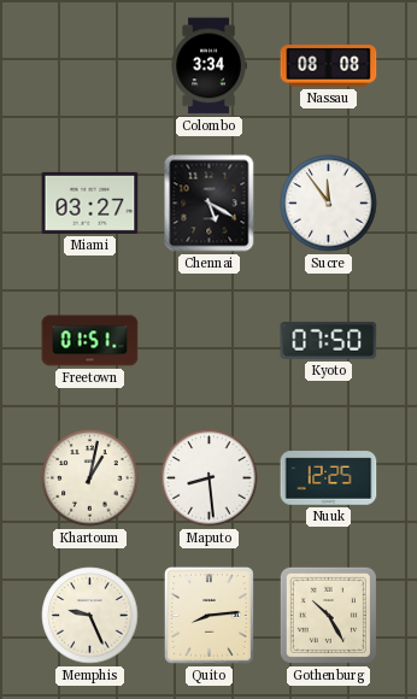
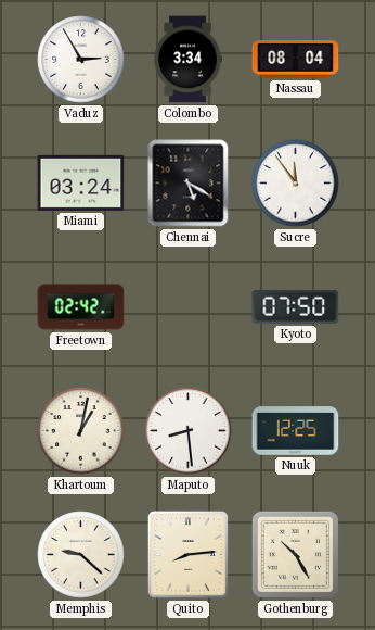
Vaduz: none -> 2:55 (81, 60)
Nassau: 08:08 -> 08:04 (296, 60)
Miami: 03:27 -> 03:24 (81, 182)
Freetown: 01:51 -> 02:42 (81, 307)
Memphis: 9:26 -> 9:22 (81, 555)
